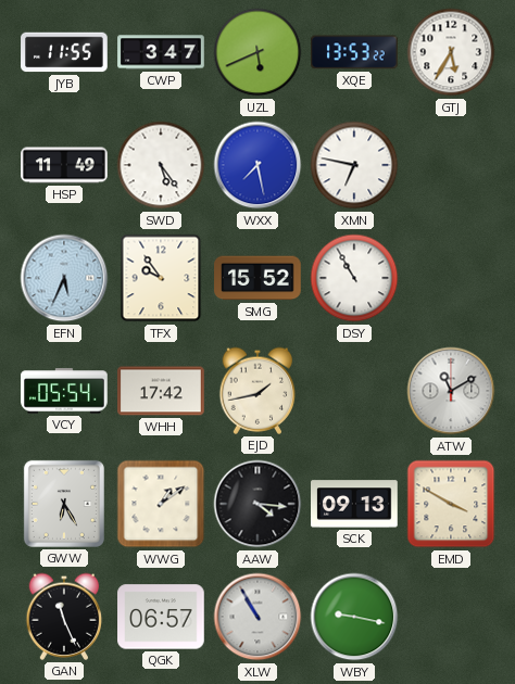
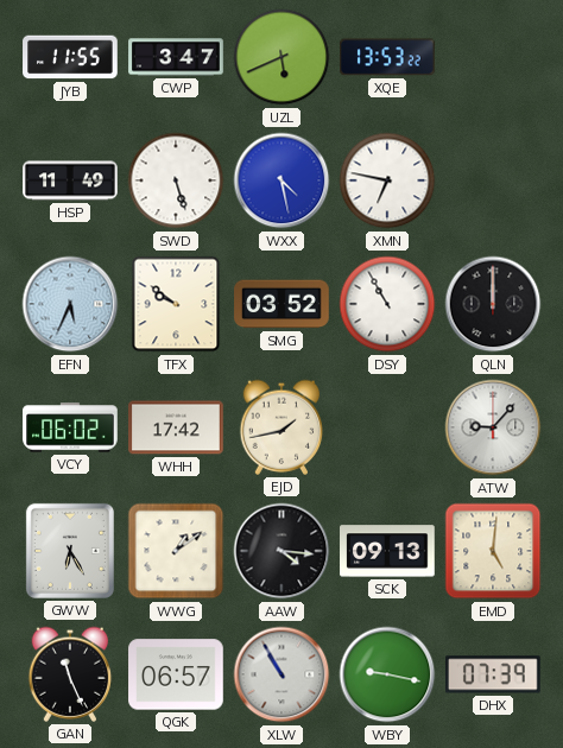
GTJ: 5:35 -> none (451, 52)
SWD: 5:24 -> 5:27 (176, 180)
WXX: 7:28 -> 4:28 (281, 180)
TFX: 9:54 -> 9:51 (176, 304)
SMG: 15:52 -> 03:52 (281, 304)
QLN: none -> 12:00 (493, 304)
VCY: 05:54 -> 06:02 (70, 427)
ATW: 11:10 -> 9:07 (493, 427)
EMD: 3:50 -> 5:01 (493, 551)
DHX: none -> 07:39 (493, 674)
